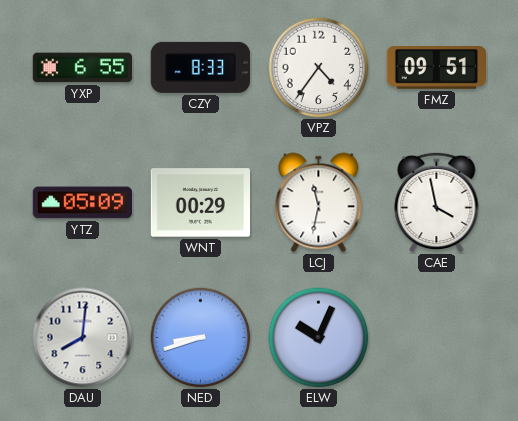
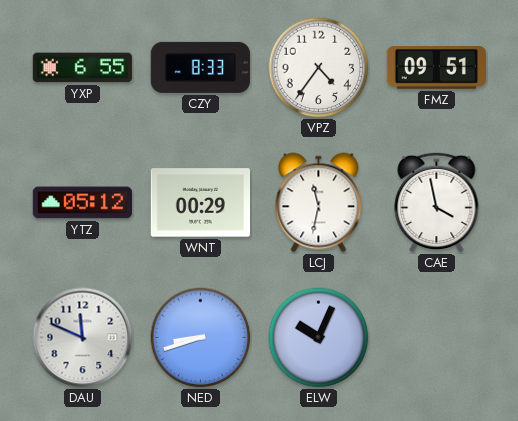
YTZ: 05:09 -> 05:12 (82, 203)
DAU: 8:01 -> 11:49 (83, 338)
